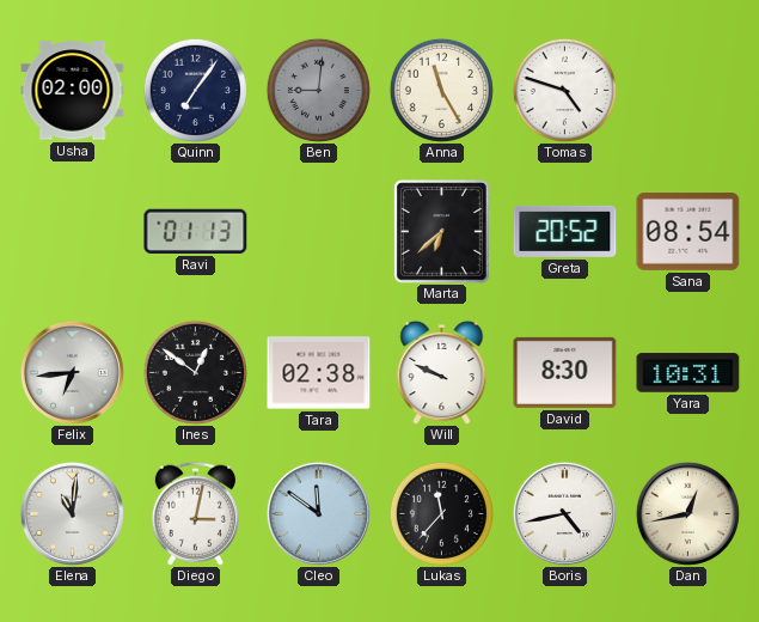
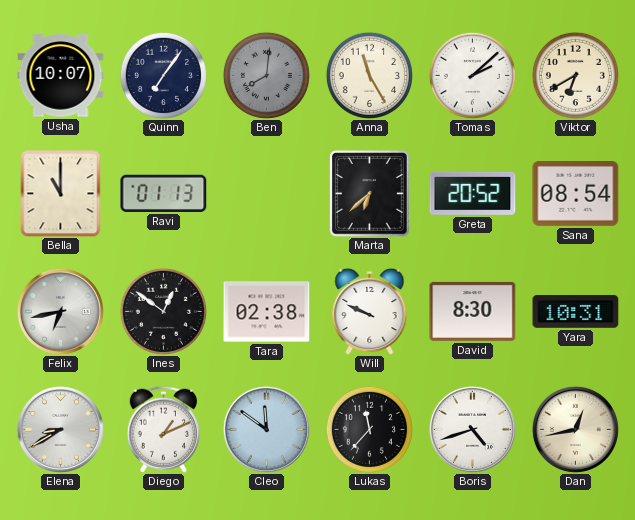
Usha: 02:00 -> 10:07 (61, 76)
Ben: 9:01 -> 8:01 (266, 75)
Tomas: 4:48 -> 2:08 (472, 75)
Viktor: none -> 6:40 (575, 75)
Bella: none -> 11:00 (61, 194)
Felix: 6:44 -> 6:43 (60, 311)
Elena: 11:01 -> 8:40 (60, 429)
Diego: 3:02 -> 1:11 (163, 429)
Boris: 4:43 -> 4:42 (472, 429)
